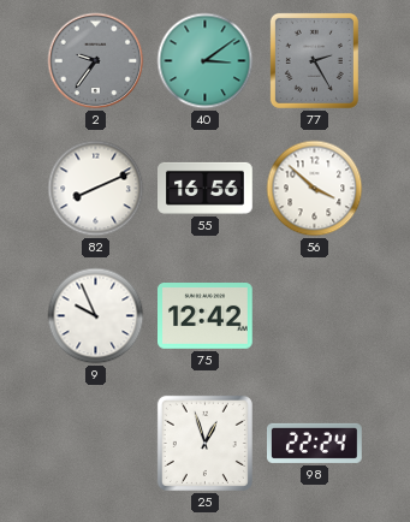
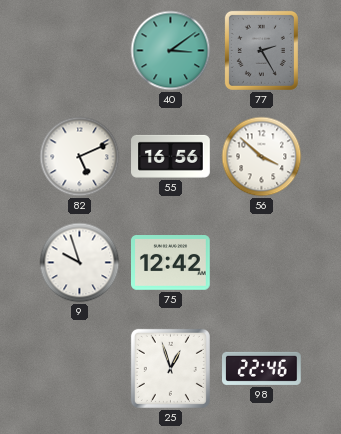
2: 9:36 -> none (96, 61)
82: 8:11 -> 5:11 (80, 157)
9: 9:56 -> 9:57 (80, 263)
98: 22:24 -> 22:46 (262, 368)
